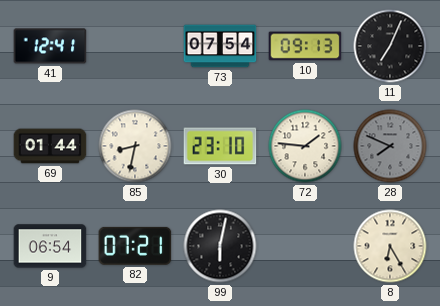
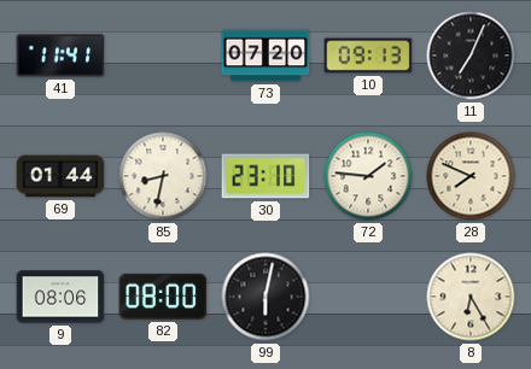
41: 12:41 -> 11:41 (60, 55)
73: 07:54 -> 07:20 (265, 55)
28 dial: grey -> cream (471, 176)
9: 06:54 -> 08:06 (60, 297)
82: 07:21 -> 08:00 (163, 297)
